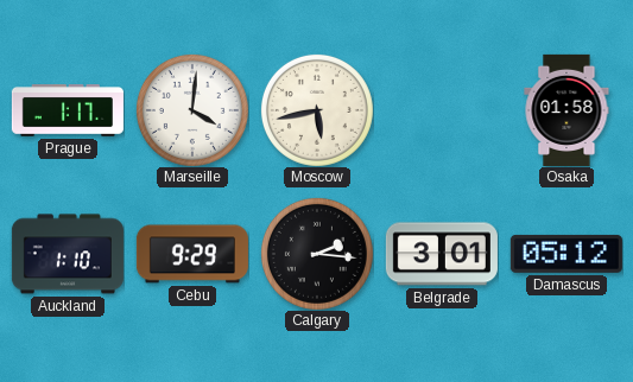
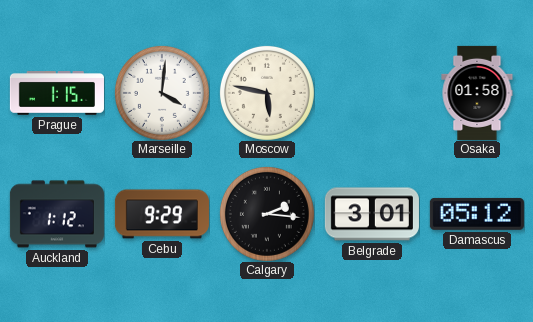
Prague: 1:17 -> 1:15 (57, 93)
Moscow: 5:43 -> 5:47 (267, 93)
Auckland: 1:10 -> 1:12 (57, 214)
